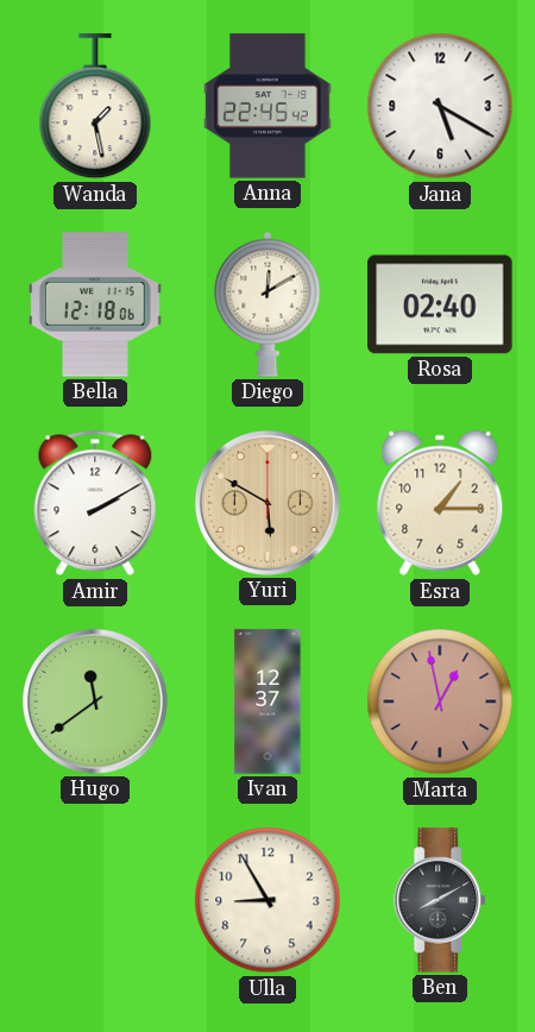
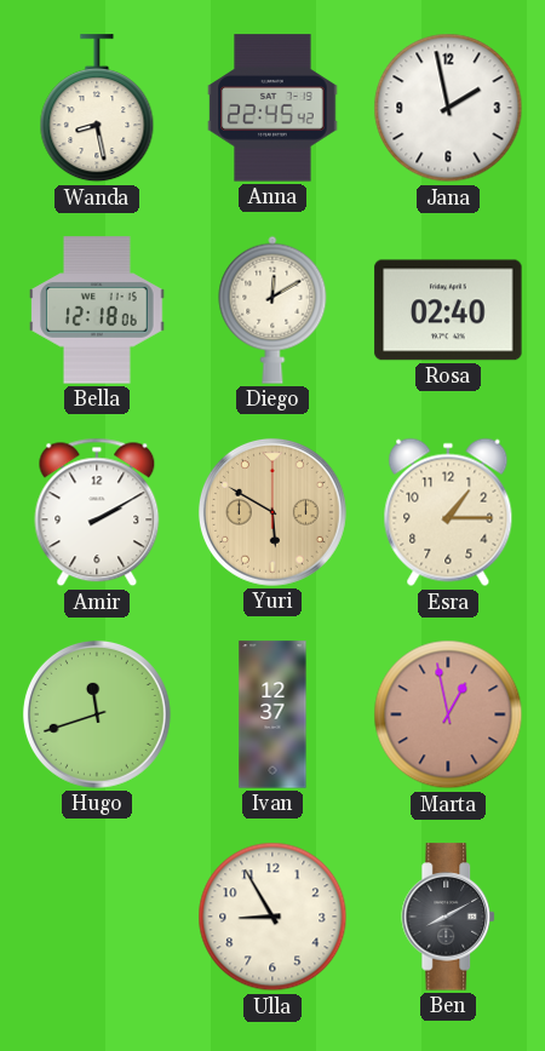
Wanda: 1:28 -> 8:28 (97, 109)
Jana: 5:20 -> 1:58 (448, 108)
Hugo: 11:39 -> 11:42 (97, 714)
